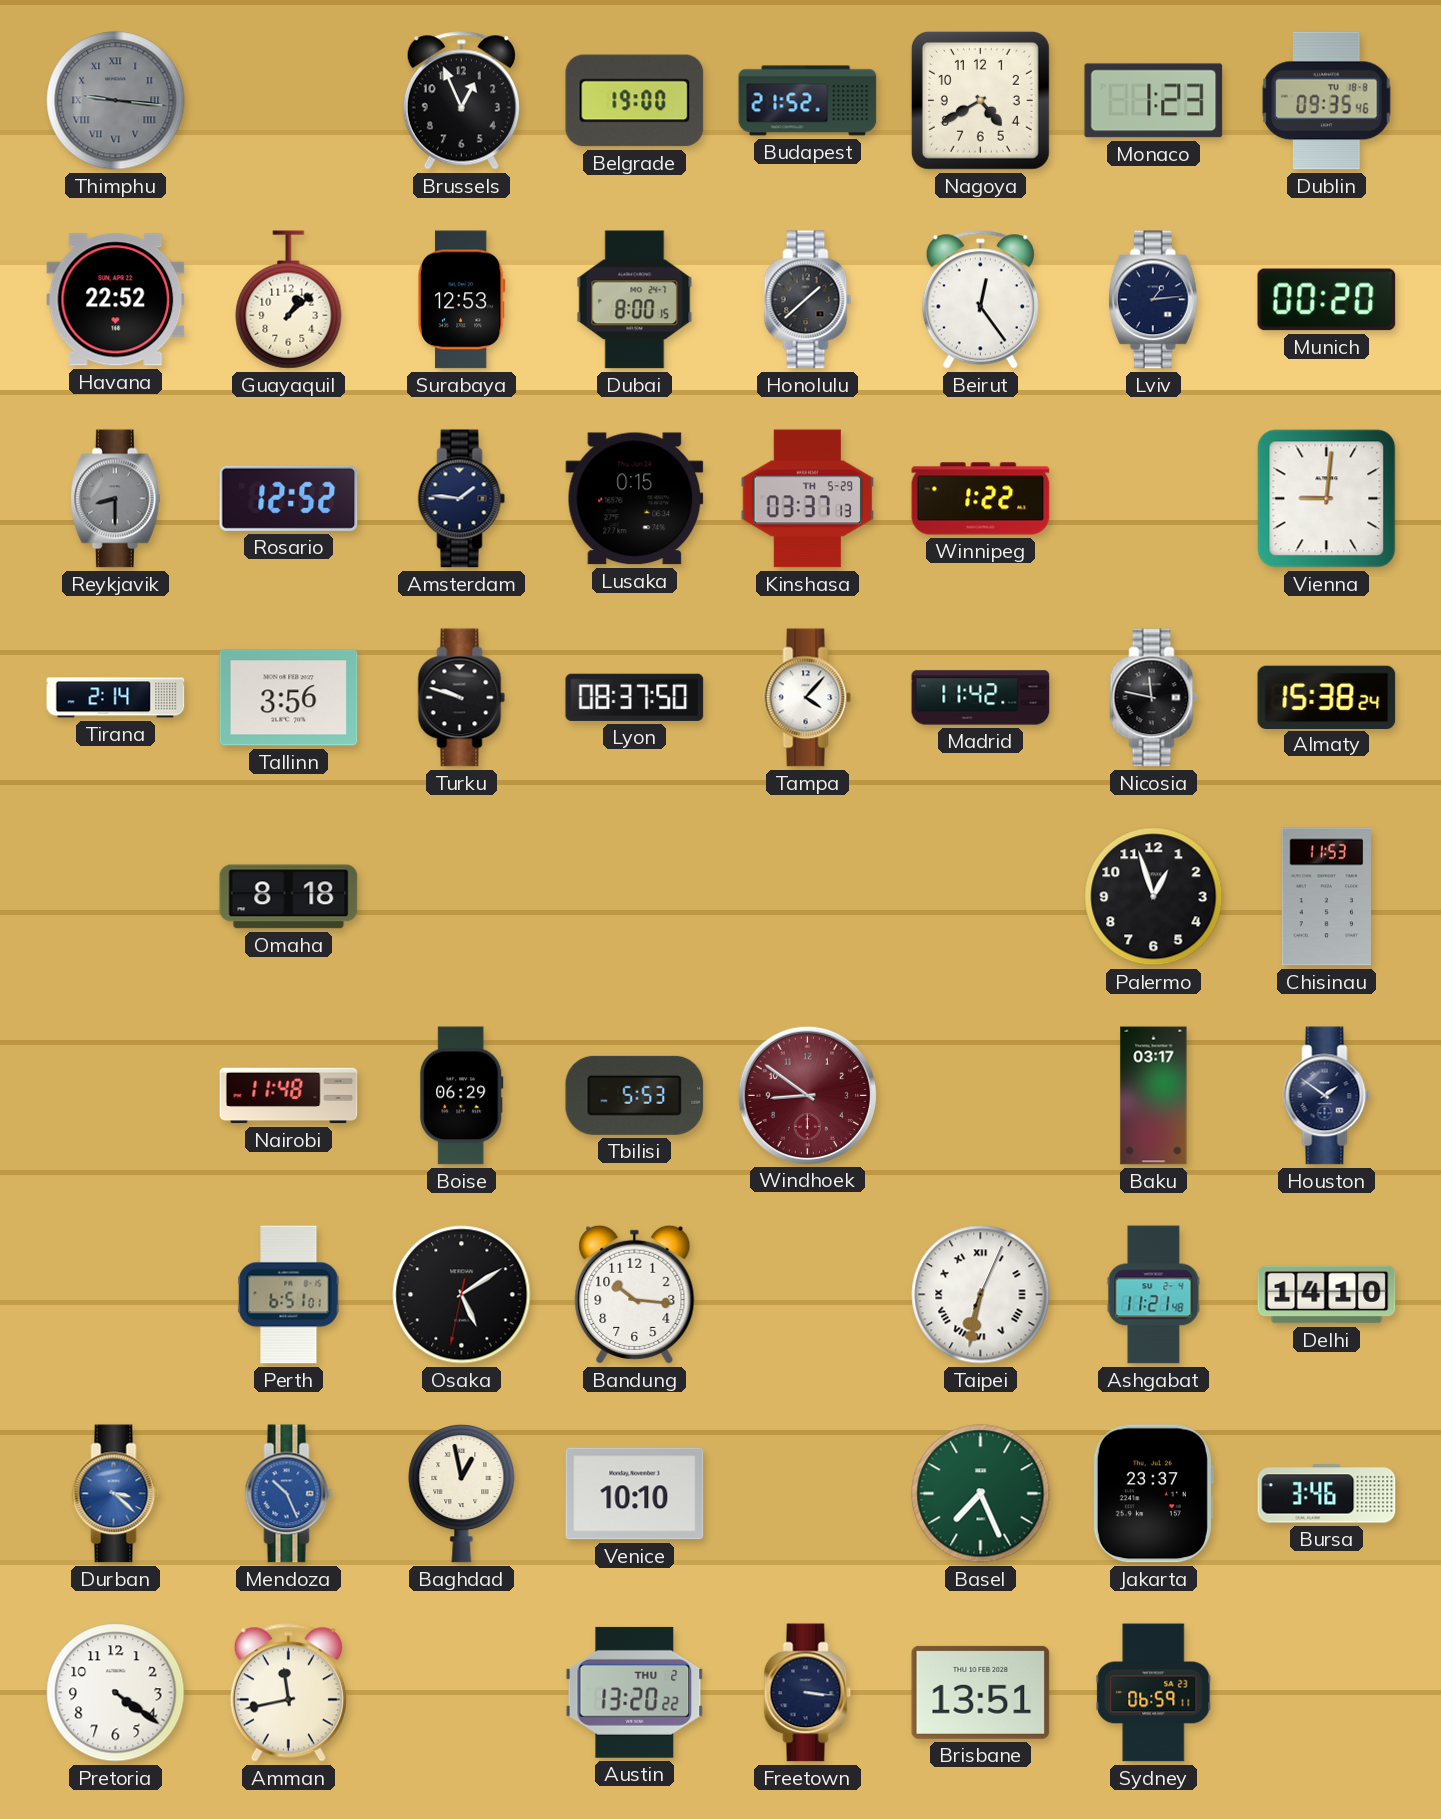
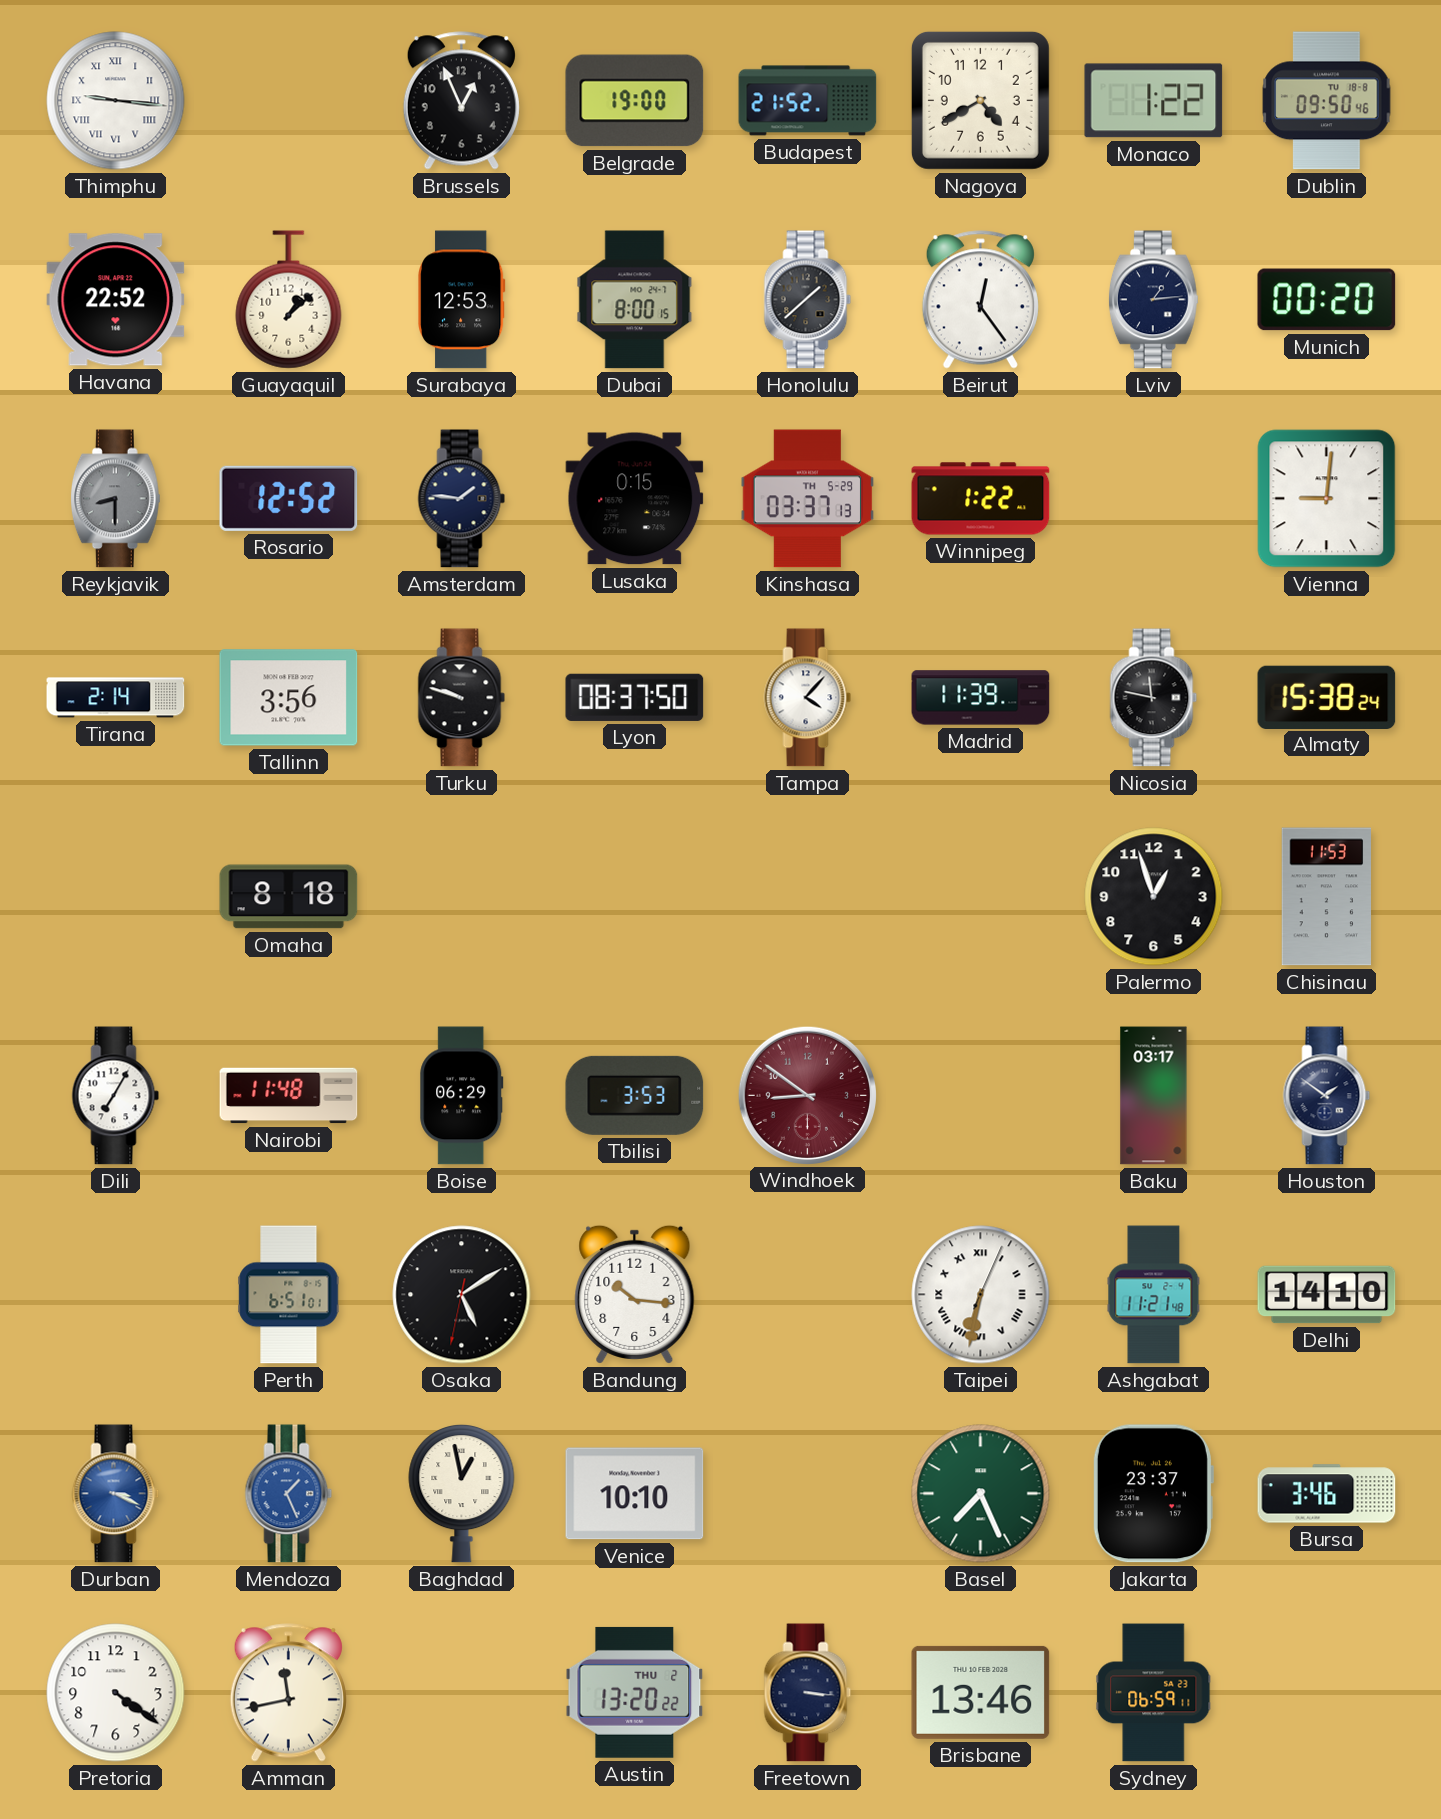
Thimphu dial: grey -> white (116, 101)
Monaco: 1:23 -> 1:22 (1154, 101)
Dublin: 09:35 -> 09:50 (1327, 101)
Madrid: 11:42 -> 11:39 (981, 698)
Dili: none -> 7:05 (116, 1096)
Tbilisi: 5:53 -> 3:53 (635, 1095)
Durban: 3:22 -> 3:19 (116, 1494)
Mendoza: 10:26 -> 1:26 (289, 1494)
Brisbane: 13:51 -> 13:46 (981, 1692)
